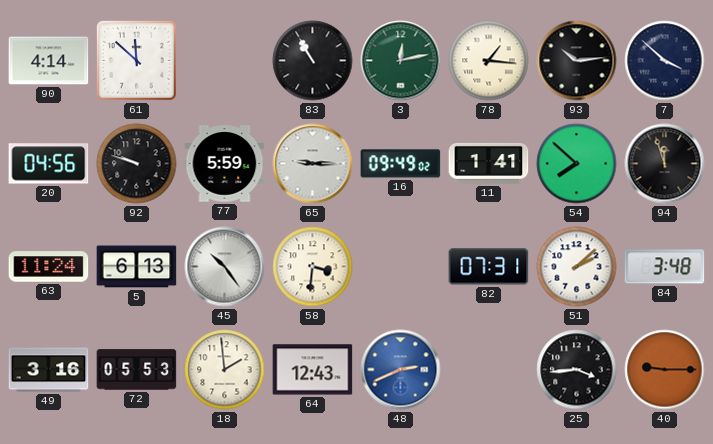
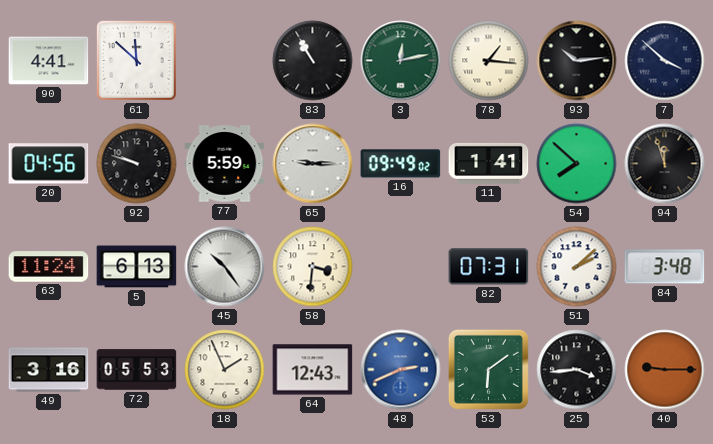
90: 4:14 -> 4:41 (49, 61)
18: 1:59 -> 1:56 (225, 370)
53: none -> 6:09 (488, 369)
